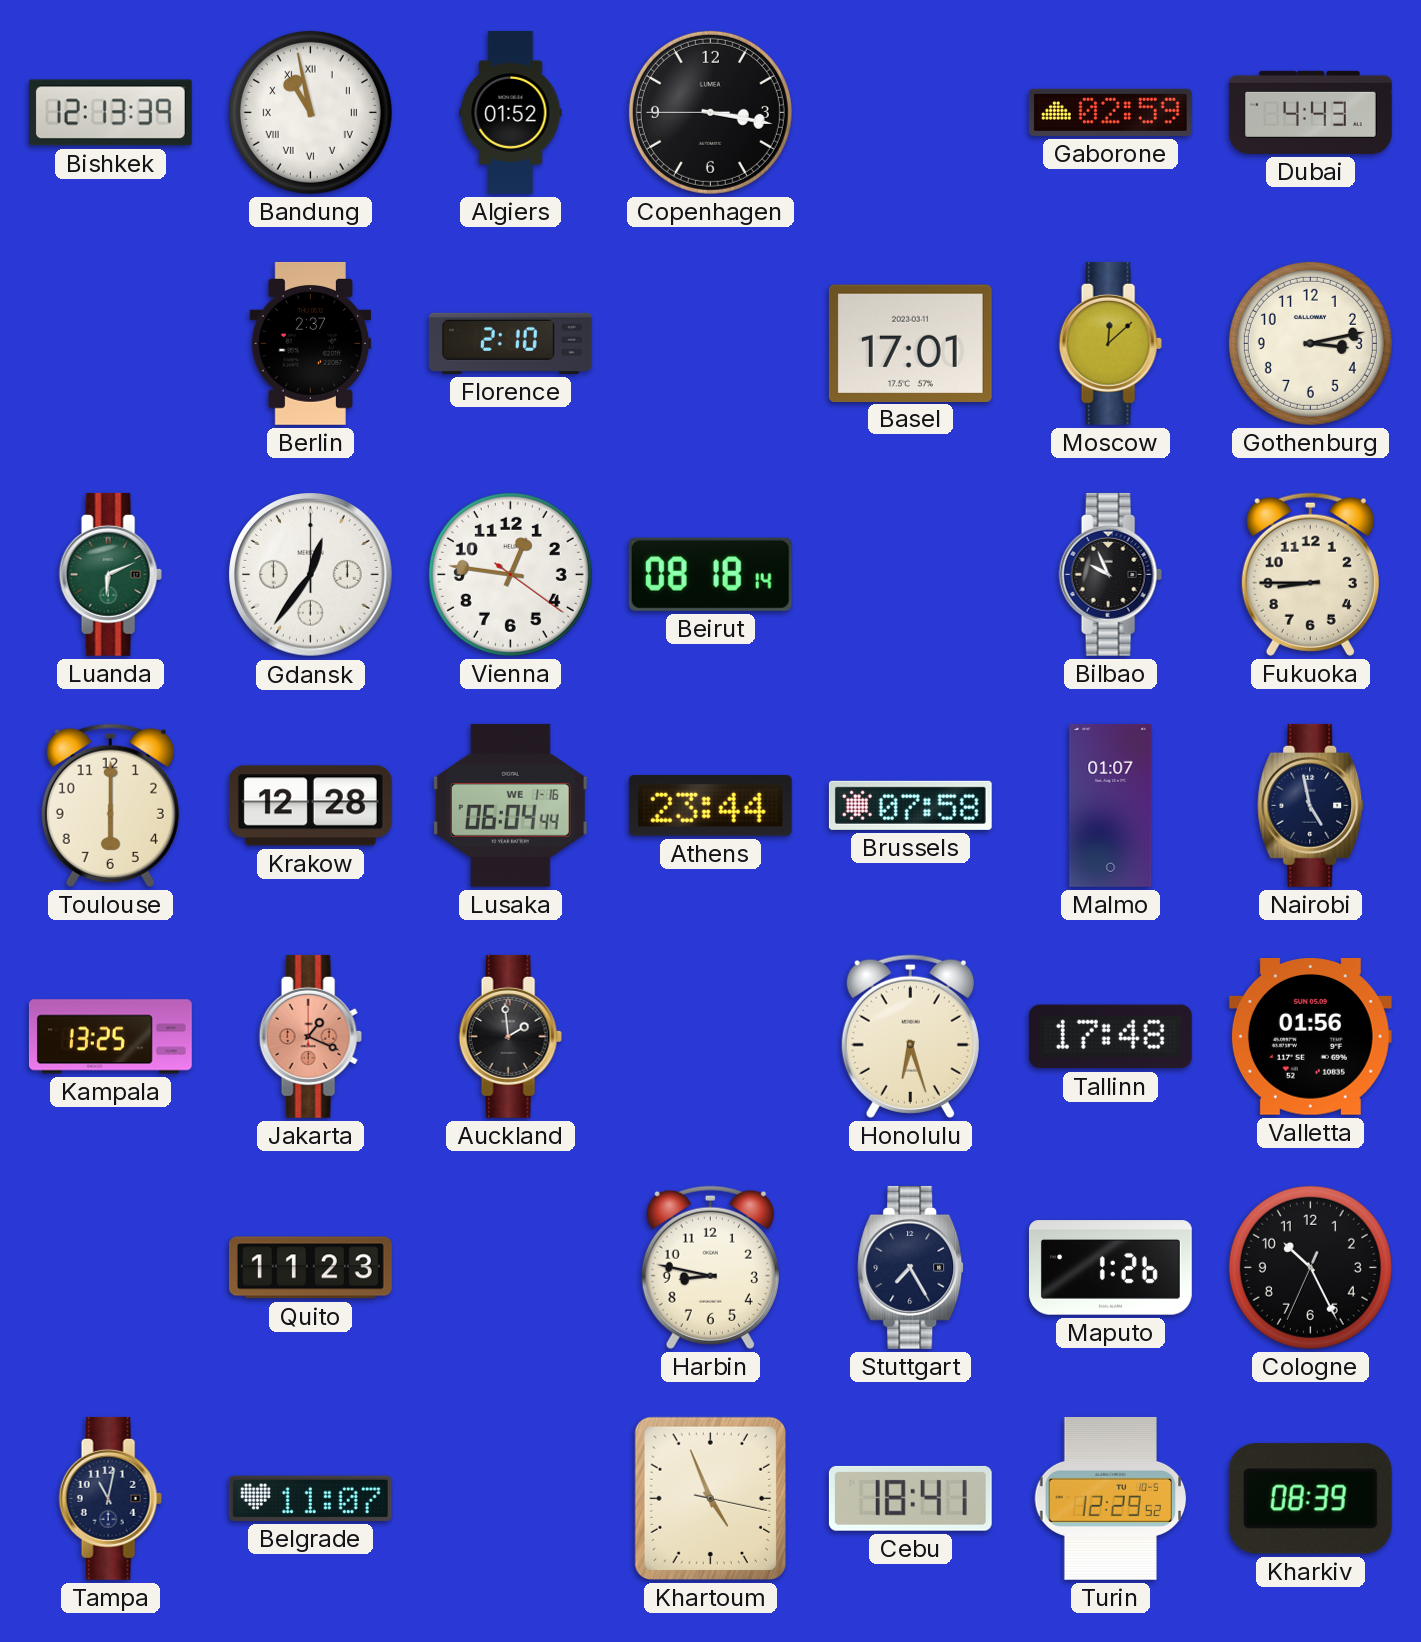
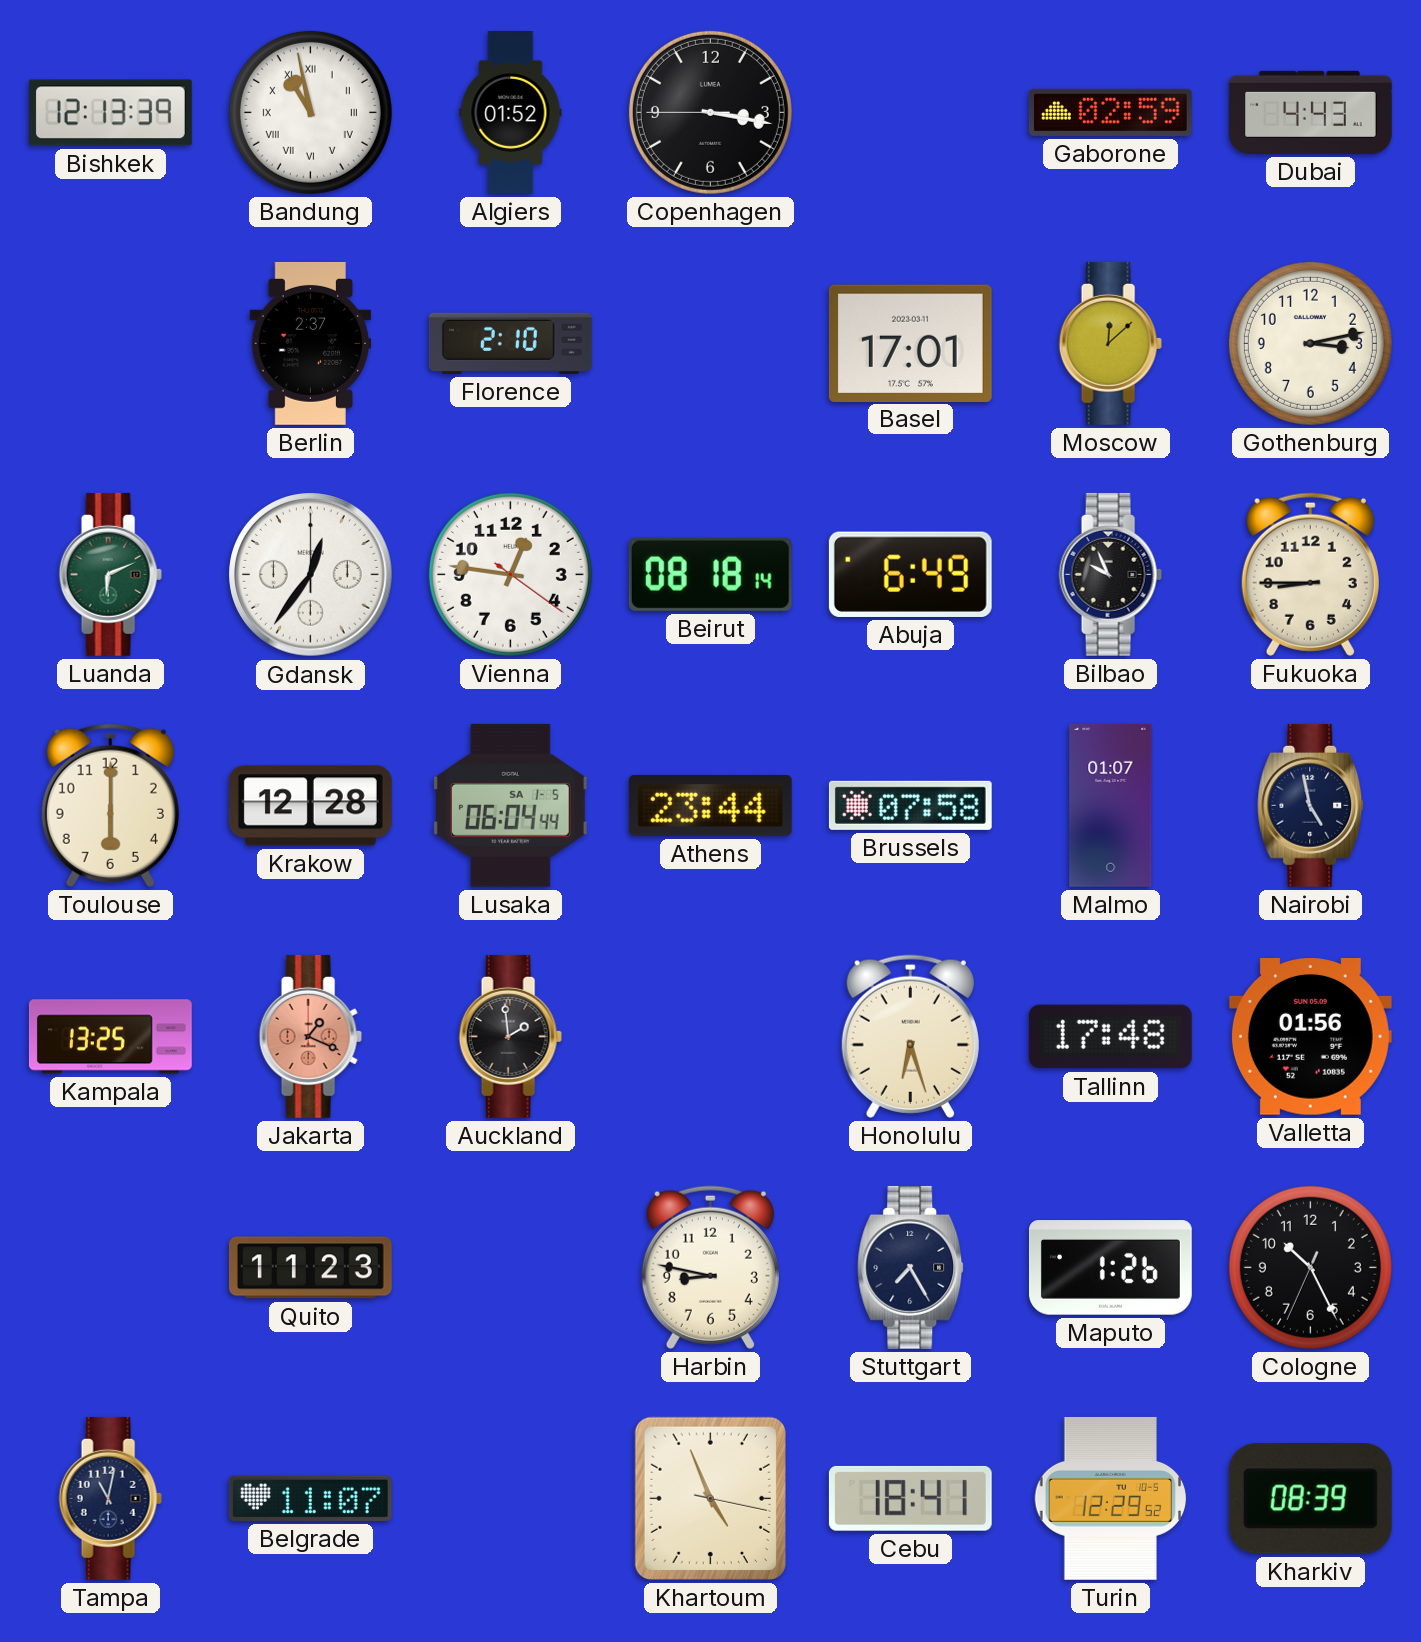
Abuja: none -> 6:49 (910, 574)
Lusaka date: WE 1-16 -> SA 1-5 (510, 805)
